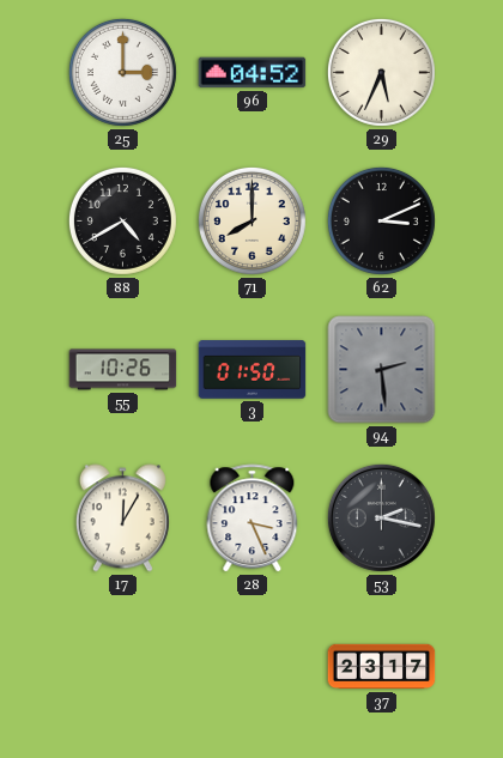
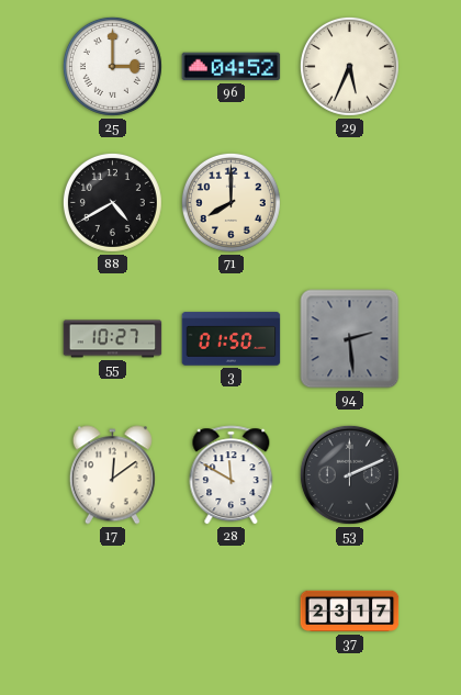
62: 3:11 -> none (381, 220)
55: 10:26 -> 10:27 (113, 339)
17: 12:05 -> 12:09 (112, 475)
28: 3:26 -> 11:50 (232, 475)
53: 2:17 -> 2:11 (349, 474)
